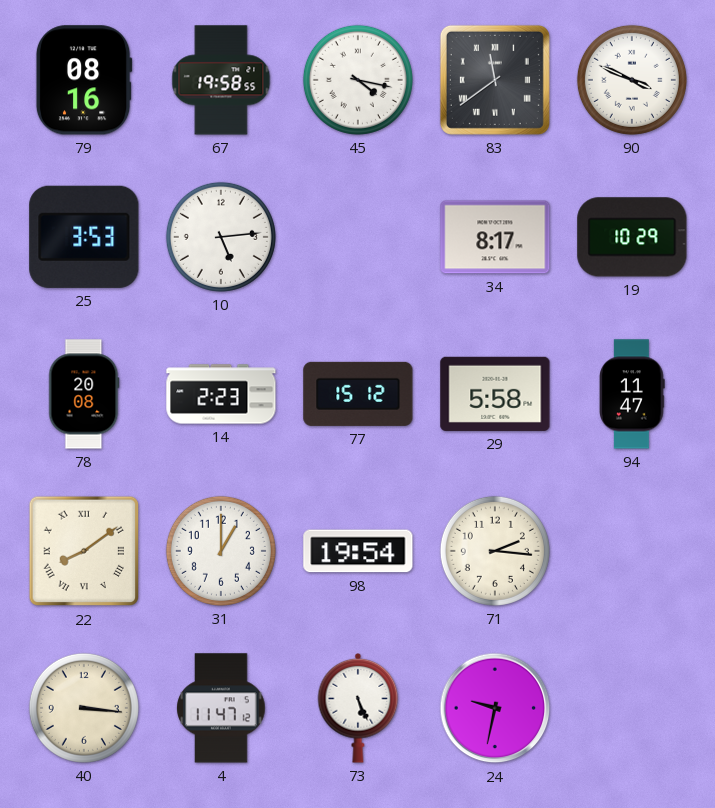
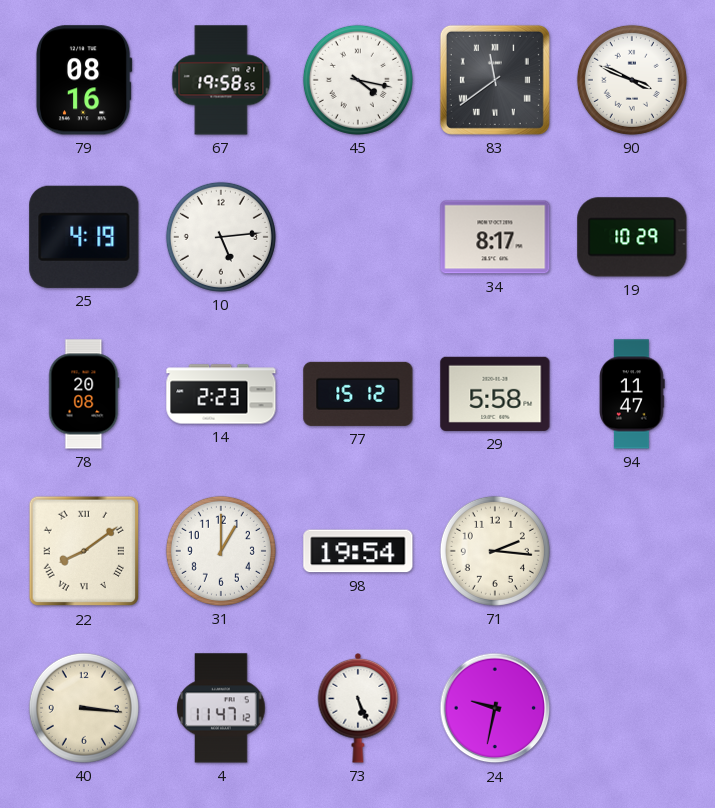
25: 3:53 -> 4:19 (84, 237)
